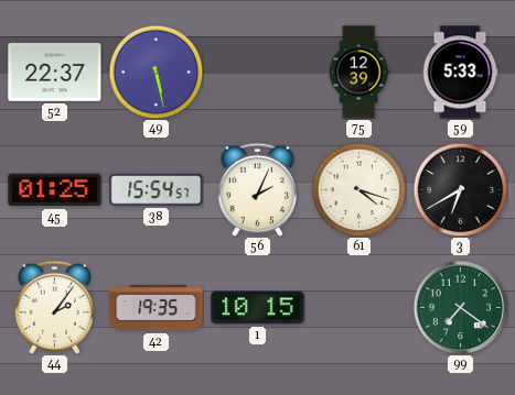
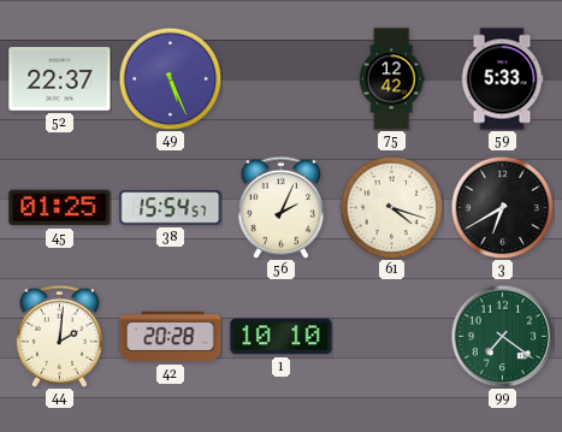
49: 5:28 -> 5:26 (170, 78)
75: 12:39 -> 12:42 (391, 79)
44: 2:06 -> 2:01 (59, 336)
42: 19:35 -> 20:28 (171, 337)
1: 10:15 -> 10:10 (282, 337)
